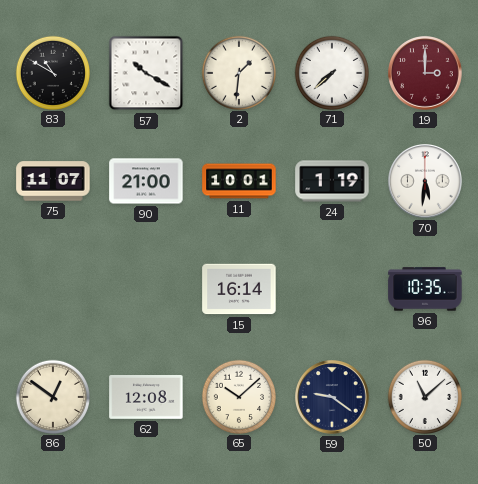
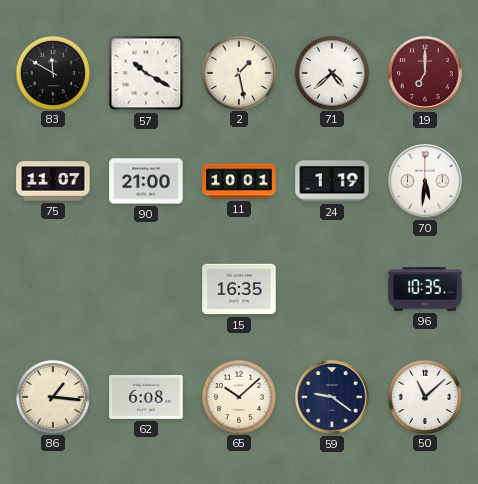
83: 10:50 -> 11:50 (52, 72)
2: 1:31 -> 1:28 (238, 72)
71: 7:38 -> 4:38 (331, 72)
19: 3:00 -> 7:00 (425, 73)
15: 16:14 -> 16:35 (239, 289)
86: 12:51 -> 1:16 (52, 396)
62: 12:08 -> 6:08 (146, 398)
